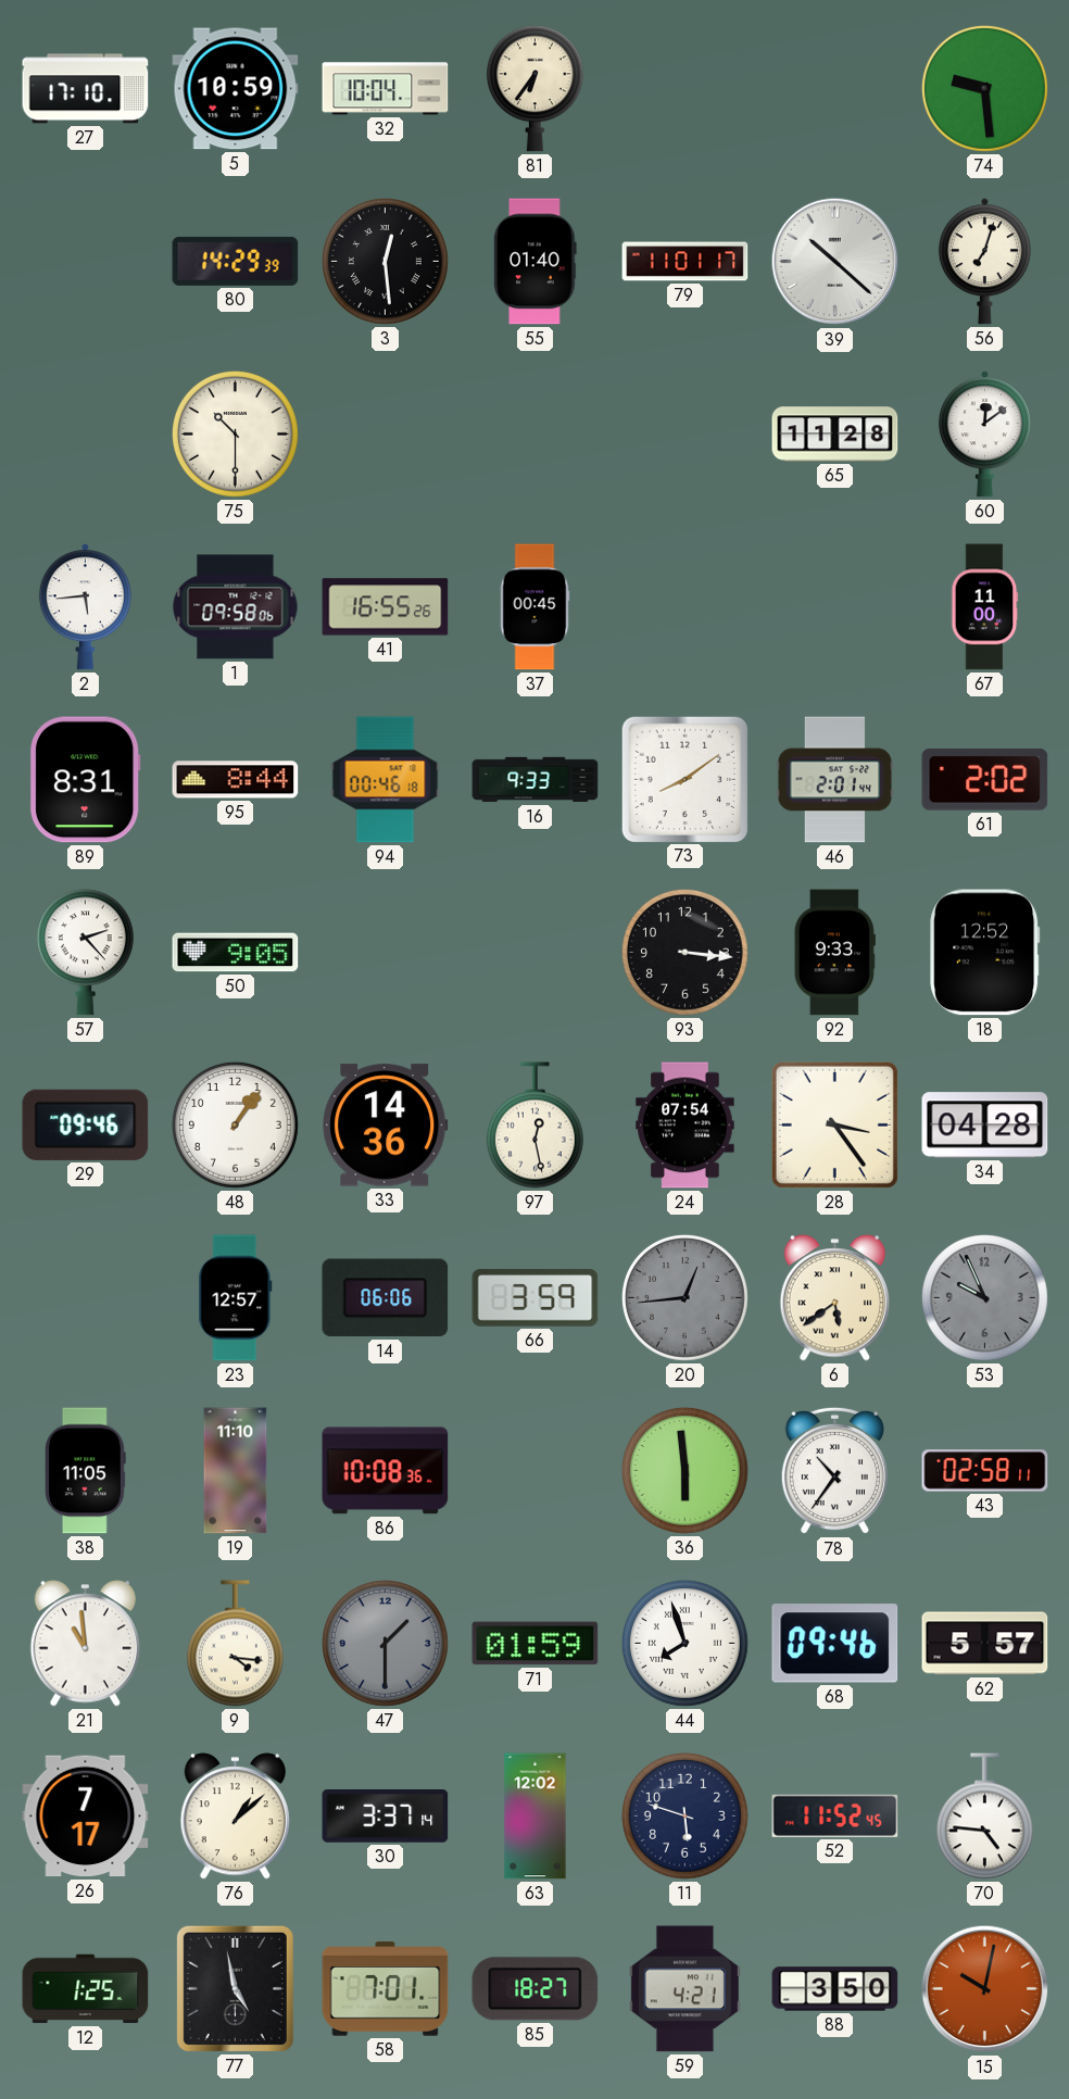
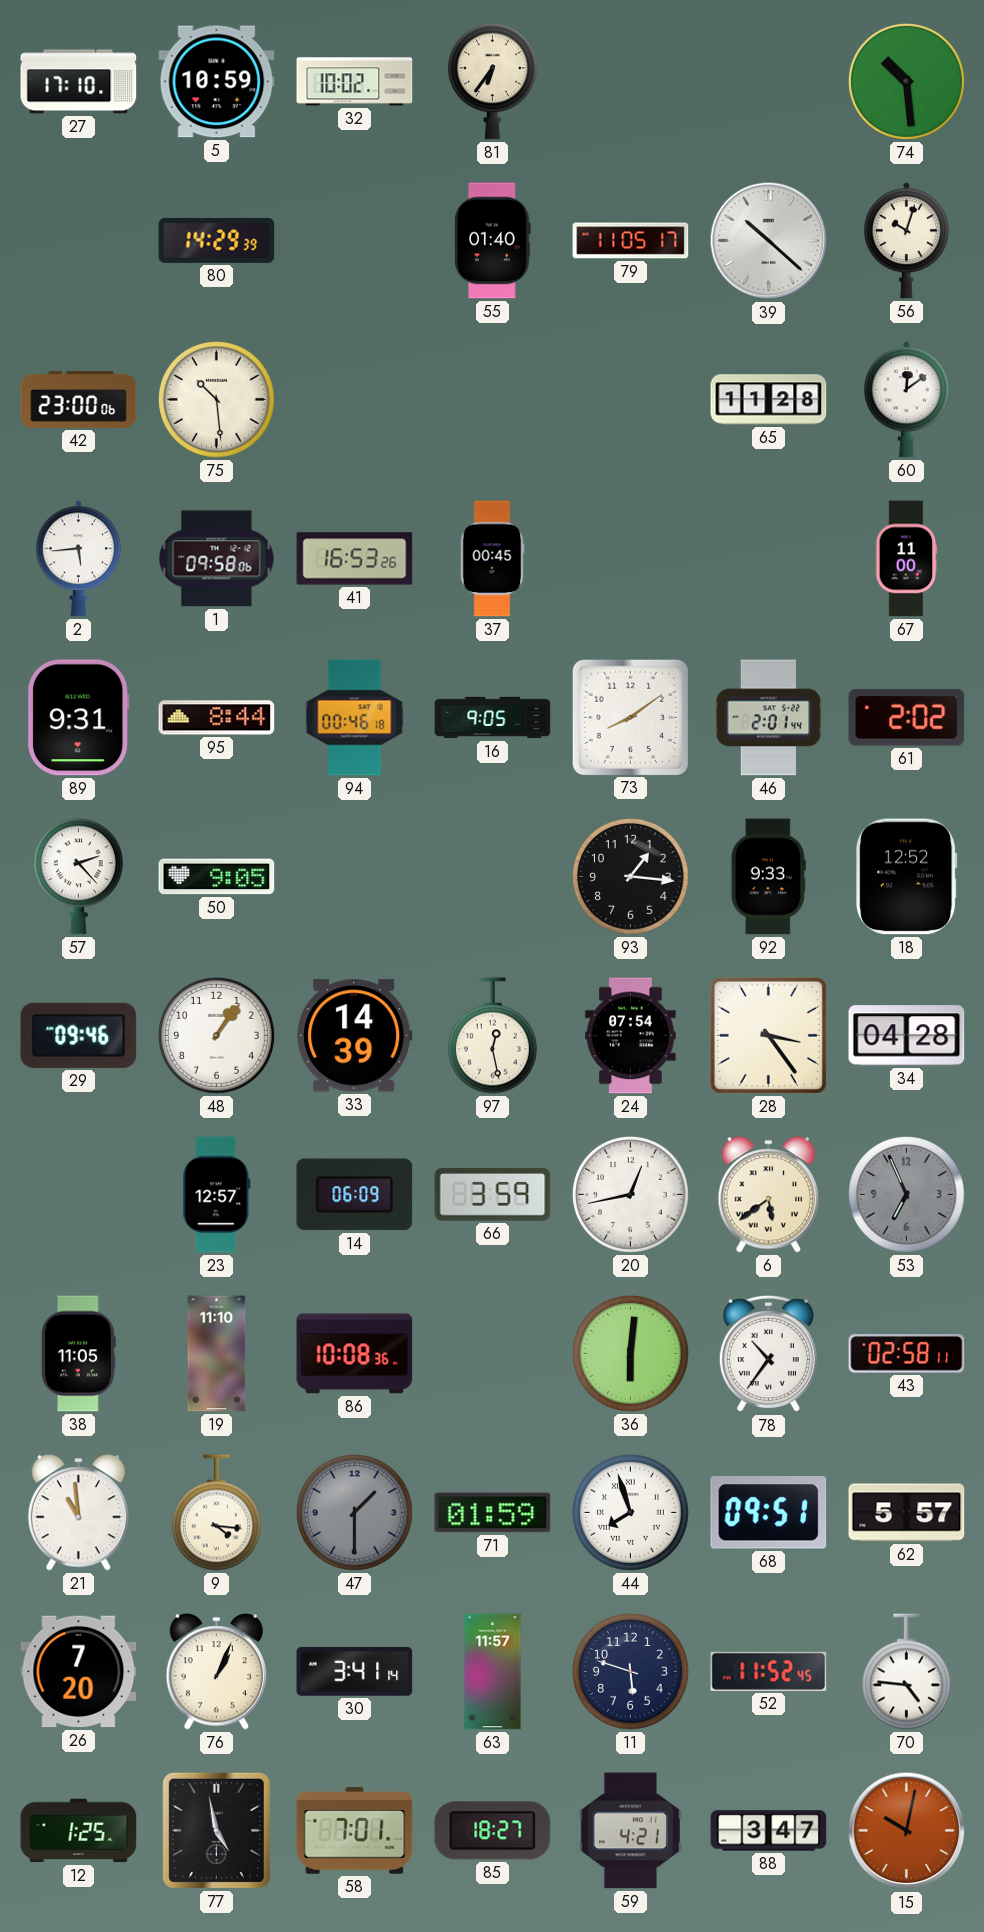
32: 10:04 -> 10:02 (355, 82)
74: 9:29 -> 10:29 (906, 81)
3: 12:29 -> none (385, 261)
79: 11:01 -> 11:05 (631, 241)
56: 7:03 -> 10:03 (906, 241)
42: none -> 23:00 (79, 399)
75: 10:30 -> 10:29 (216, 399)
41: 16:55 -> 16:53 (355, 559)
89: 8:31 -> 9:31 (78, 718)
16: 9:33 -> 9:05 (493, 718)
93: 3:16 -> 1:16 (630, 876)
33: 14:36 -> 14:39 (355, 1036)
14: 06:06 -> 06:09 (355, 1195)
20: 12:44 -> 12:43 (630, 1194)
20 dial: grey -> white (630, 1194)
53: 9:56 -> 6:56 (906, 1194)
36: 5:59 -> 6:01 (630, 1353)
68: 09:46 -> 09:51 (769, 1513)
26: 7:17 -> 7:20 (79, 1672)
76: 1:08 -> 1:04 (216, 1672)
30: 3:37 -> 3:41 (355, 1671)
63: 12:02 -> 11:57 (493, 1672)
88: 3:50 -> 3:47 (769, 1831)
